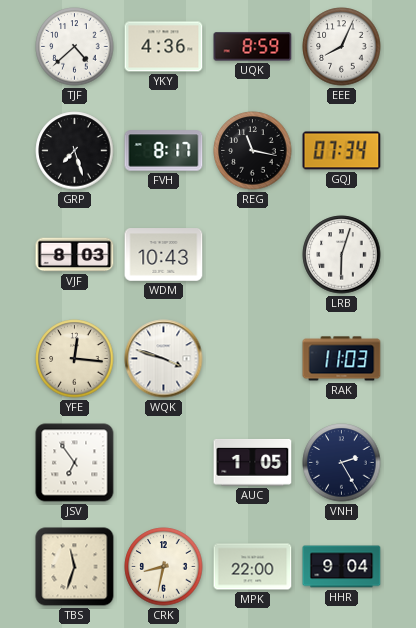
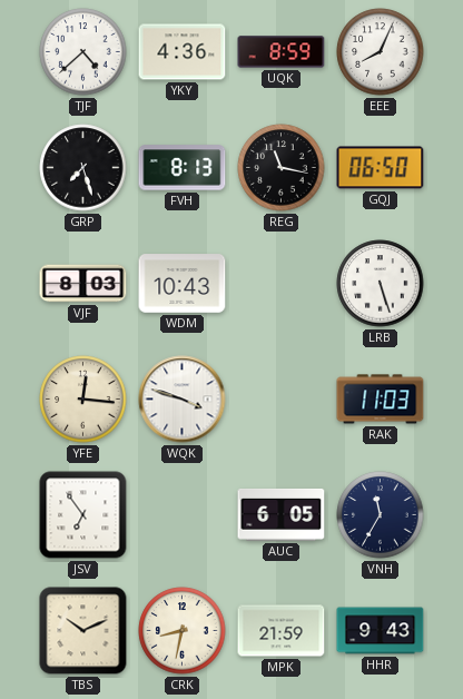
FVH: 8:17 -> 8:13 (183, 168)
GQJ: 07:34 -> 06:50 (381, 168)
LRB: 6:03 -> 5:27 (381, 284)
AUC: 1:05 -> 6:05 (282, 514)
VNH: 2:25 -> 11:35 (381, 515)
TBS: 11:33 -> 10:11 (83, 631)
MPK: 22:00 -> 21:59 (282, 631)
HHR: 9:04 -> 9:43 (381, 631)
